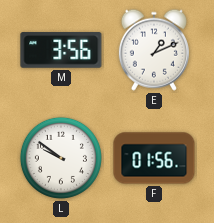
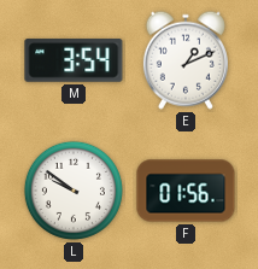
M: 3:56 -> 3:54 (74, 60)
